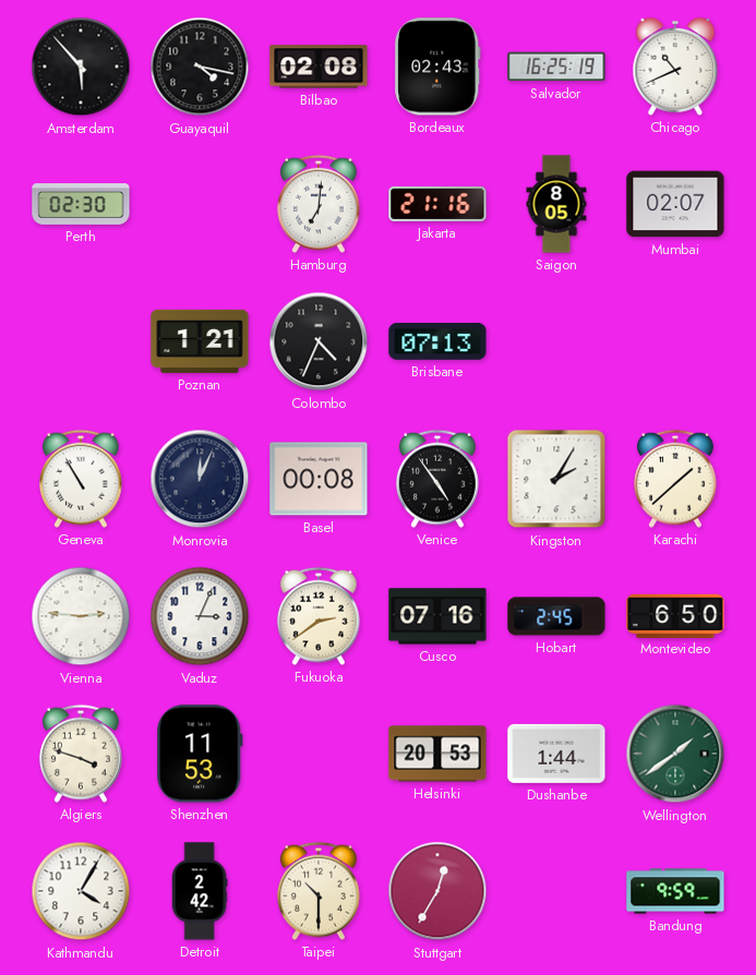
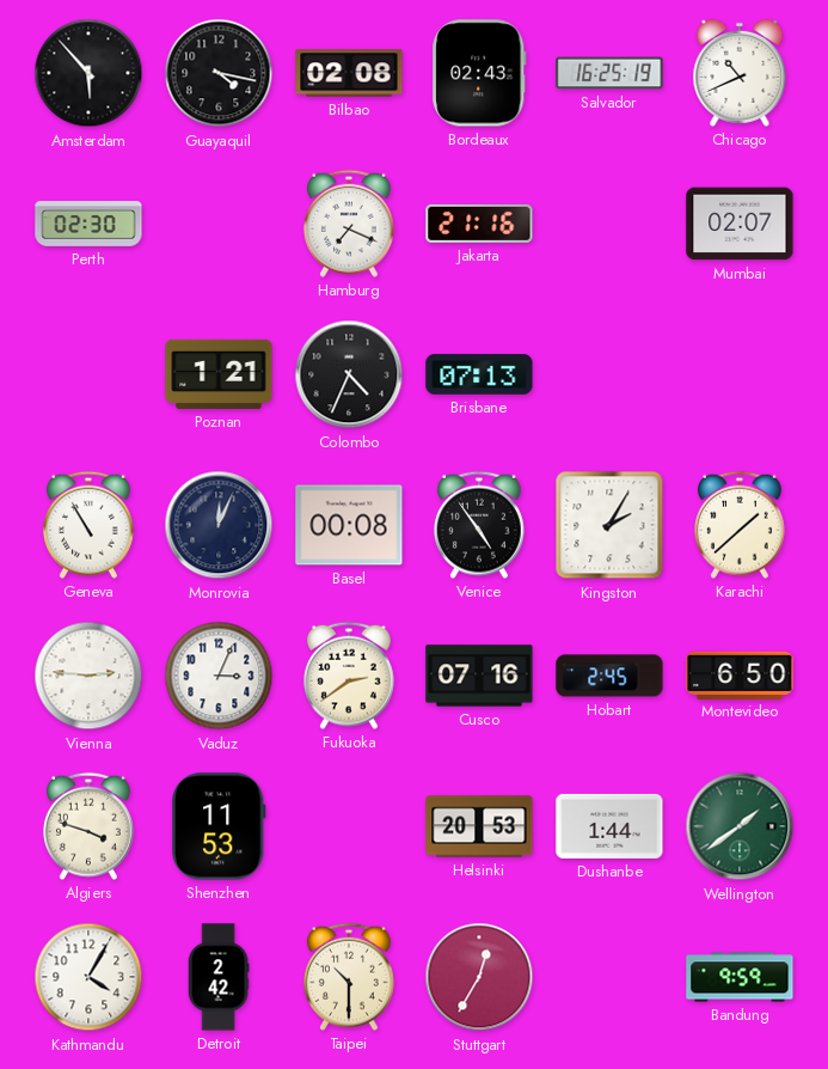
Hamburg: 7:01 -> 7:19 (349, 224)
Saigon: 8:05 -> none (556, 204)
